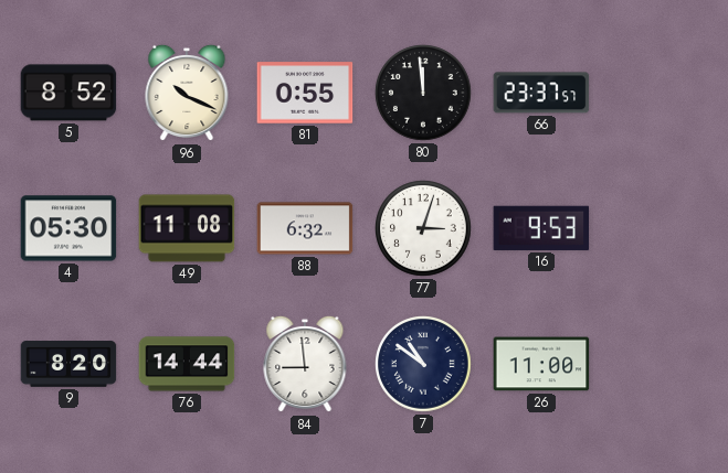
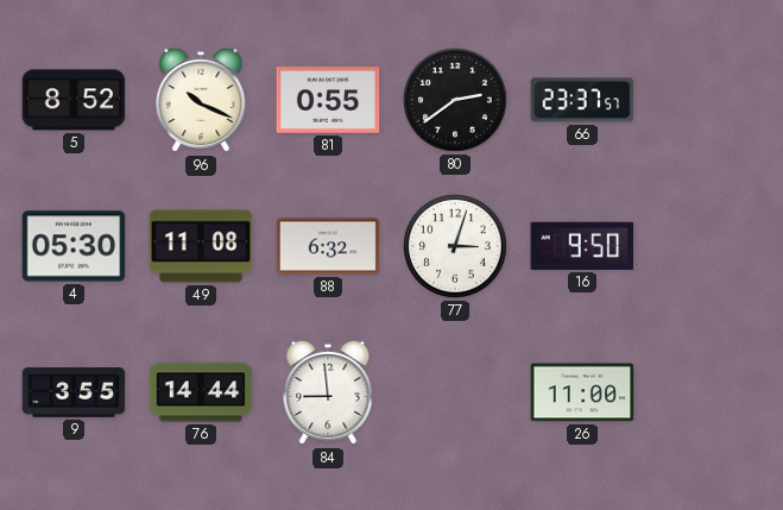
80: 11:59 -> 2:39 (456, 101)
16: 9:53 -> 9:50 (582, 246)
9: 8:20 -> 3:55 (74, 392)
7: 10:51 -> none (424, 365)
